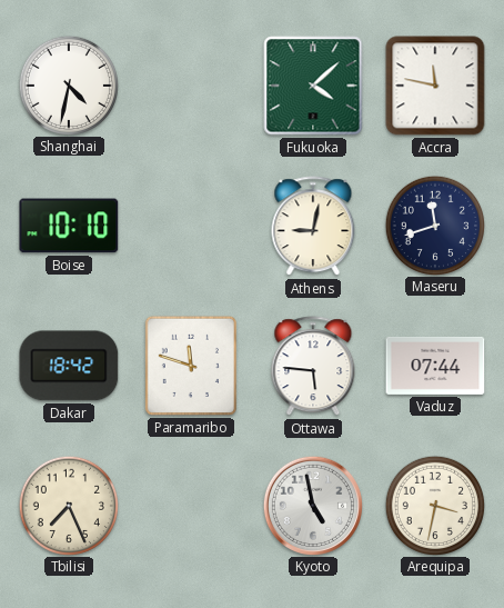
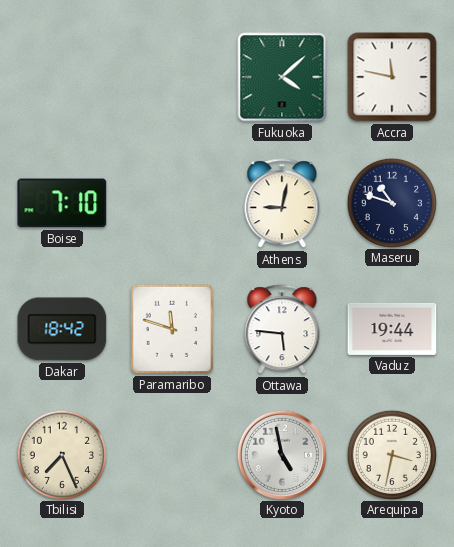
Shanghai: 4:32 -> none (68, 84)
Boise: 10:10 -> 7:10 (62, 203)
Maseru: 11:42 -> 10:48 (391, 202)
Vaduz: 07:44 -> 19:44 (392, 329)
